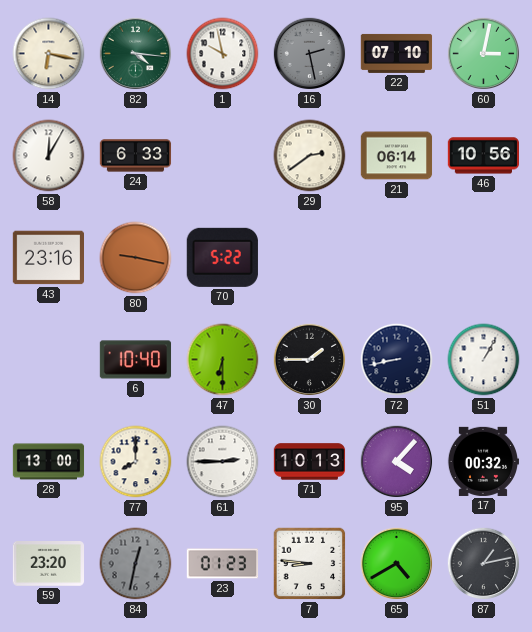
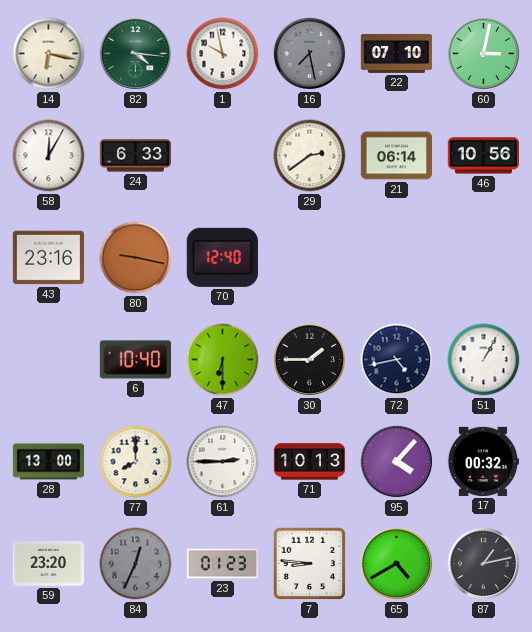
16: 2:28 -> 7:28 (310, 54)
70: 5:22 -> 12:40 (222, 257)
72: 8:43 -> 4:43 (397, 360)
84: 12:32 -> 12:34 (136, 564)
